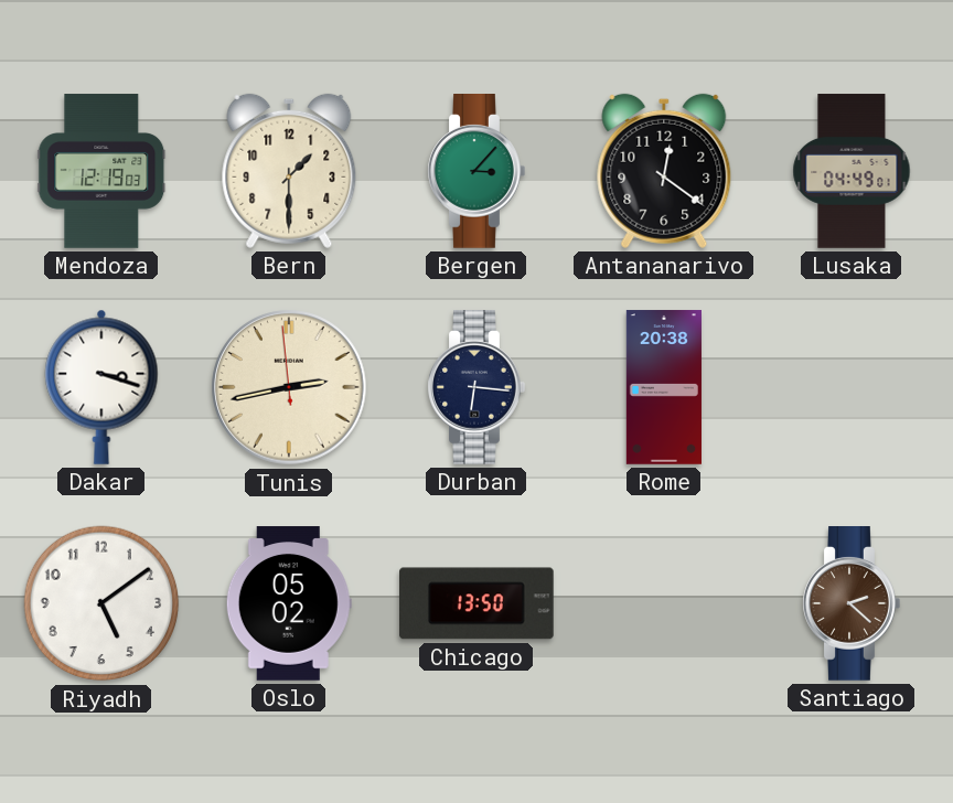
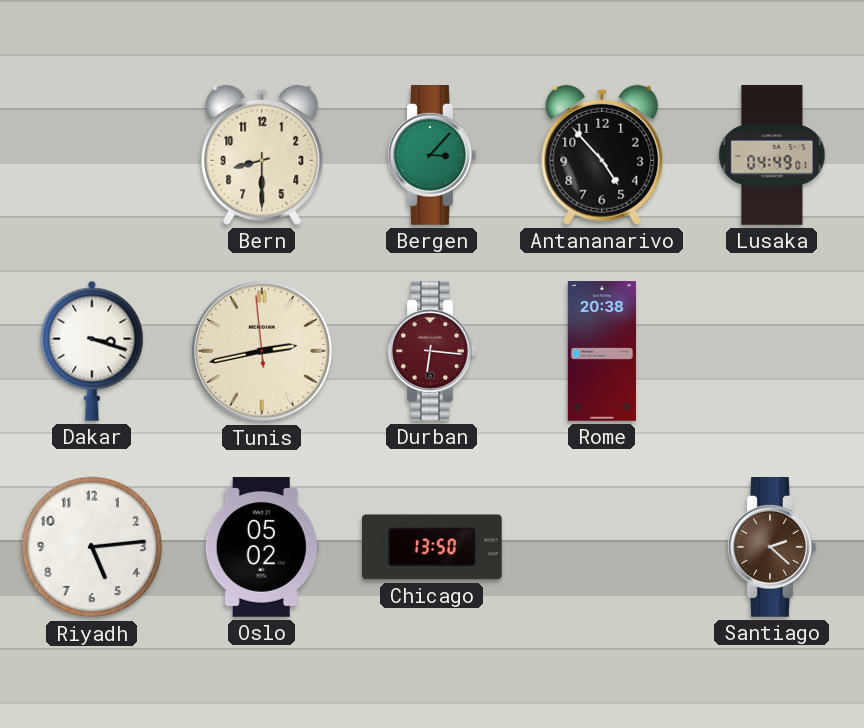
Mendoza: 12:19 -> none (101, 171)
Bern: 1:30 -> 8:30 (262, 155)
Antananarivo: 12:21 -> 4:53 (602, 155)
Durban dial: navy -> burgundy (432, 352)
Riyadh: 5:09 -> 5:14 (92, 547)
